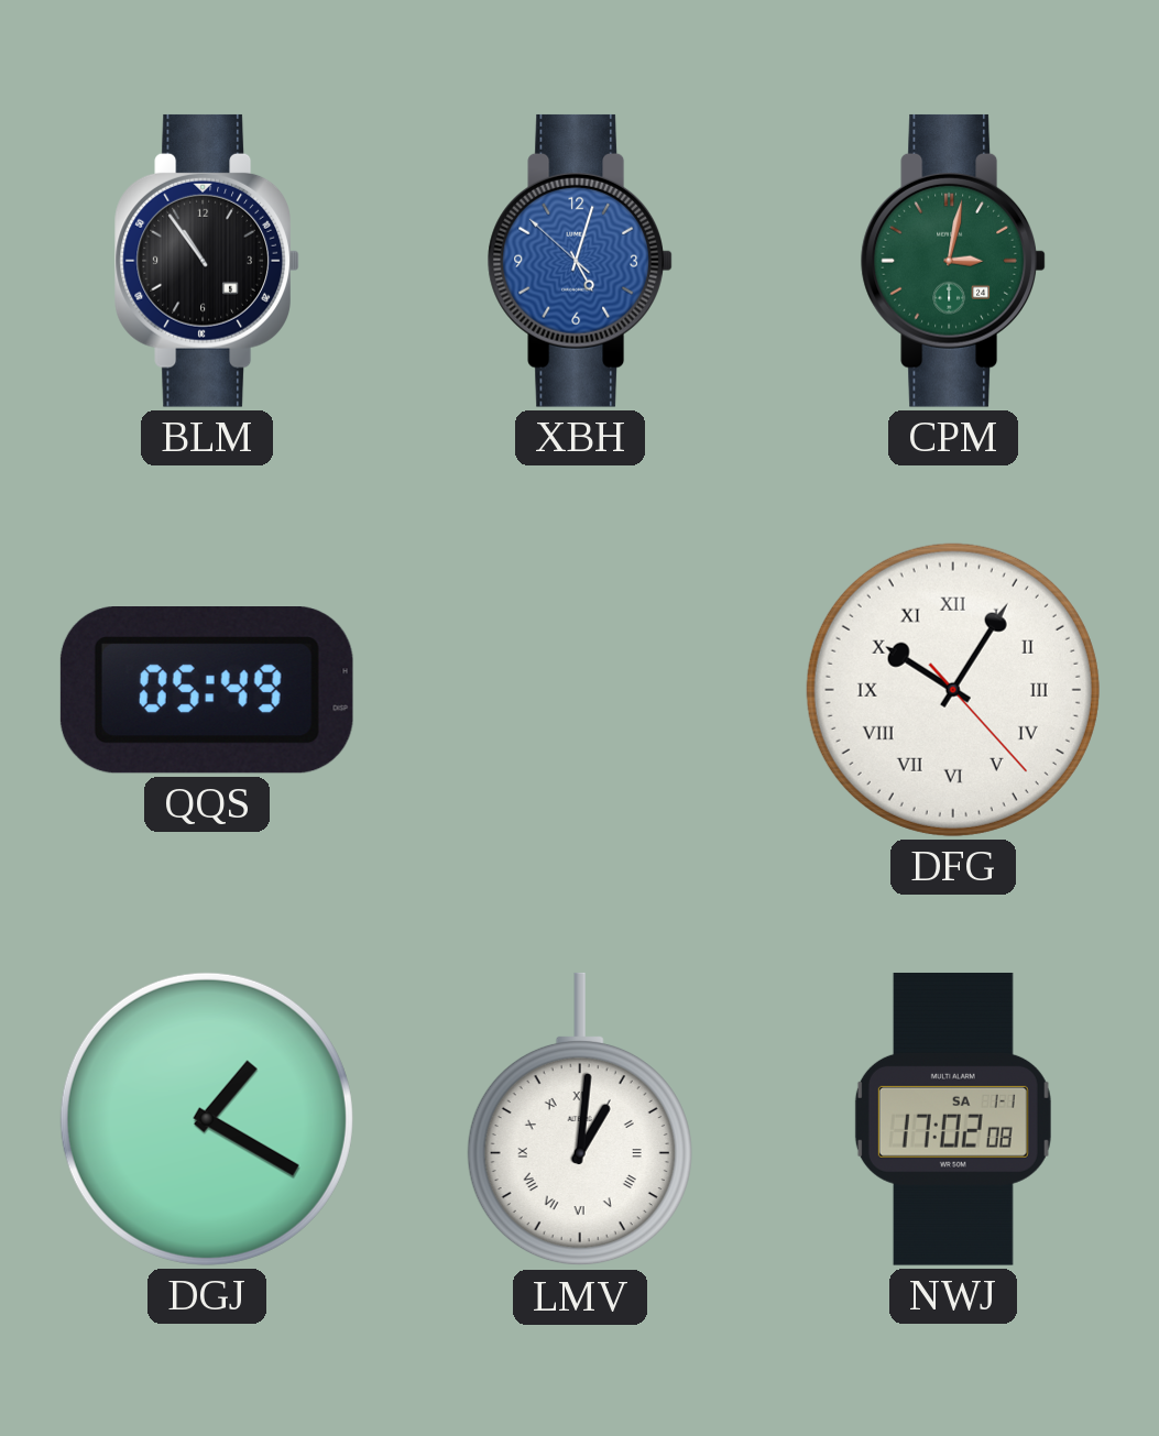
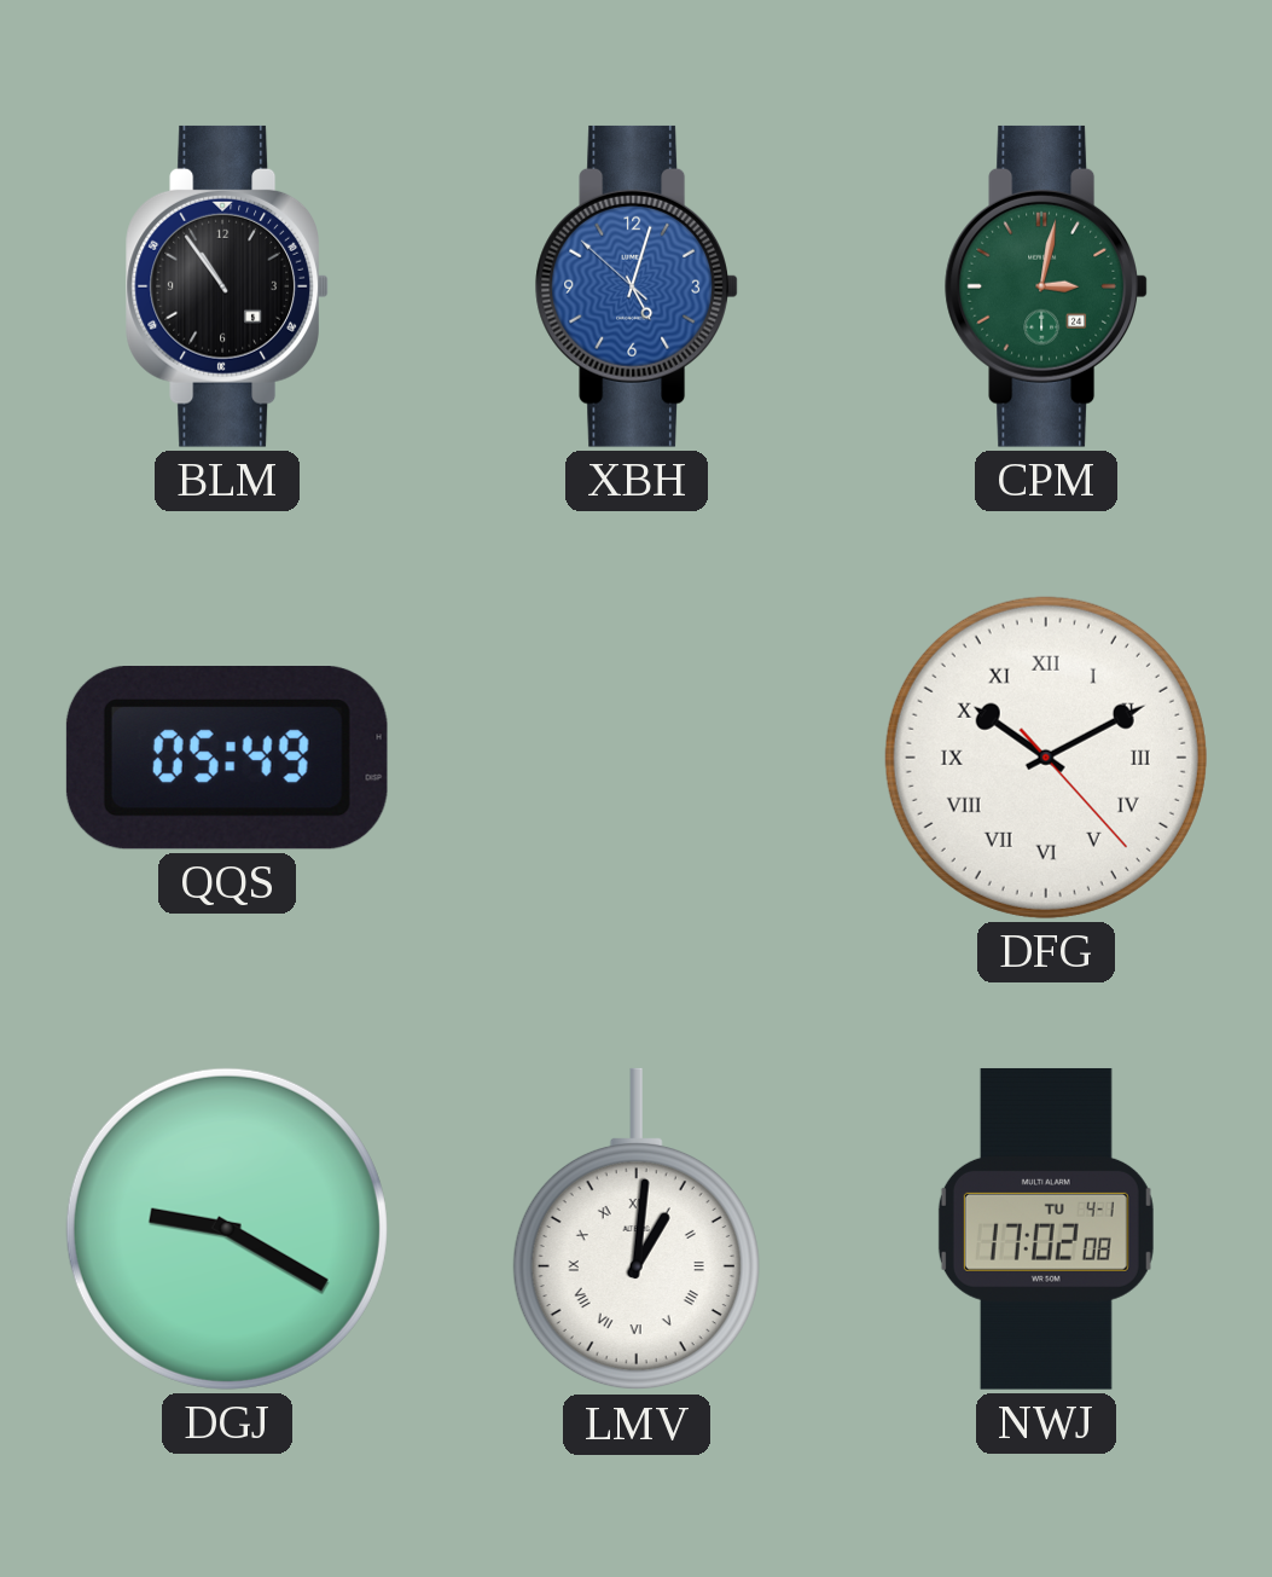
DFG: 10:05 -> 10:10 (1046, 758)
DGJ: 1:20 -> 9:20 (227, 1229)
NWJ date: SA 1-1 -> TU 4-1 (1046, 1229)
